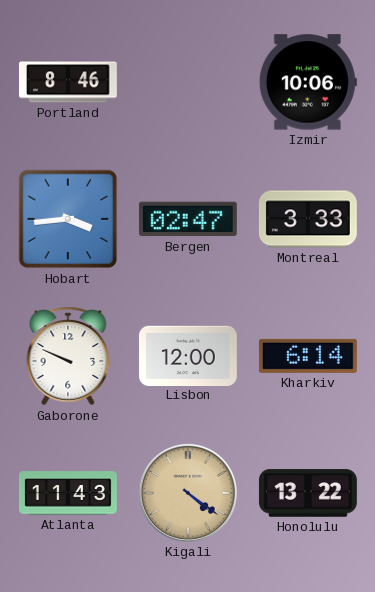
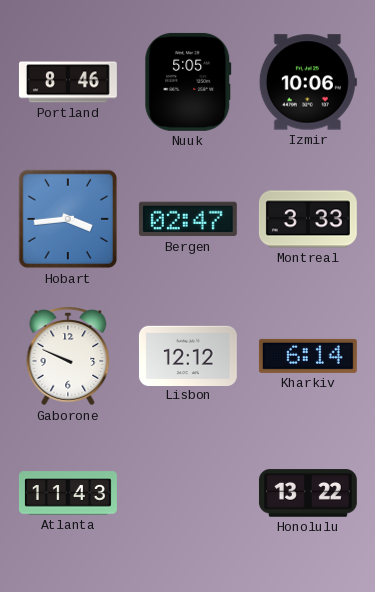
Nuuk: none -> 5:05 (188, 82)
Lisbon: 12:00 -> 12:12 (188, 355)
Kigali: 4:21 -> none (188, 493)
